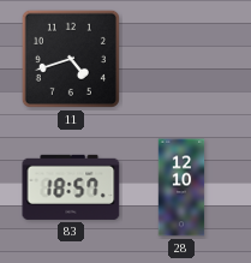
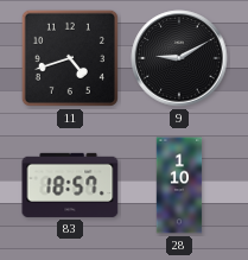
9: none -> 9:10 (179, 58)
28: 12:10 -> 1:10 (179, 185)
